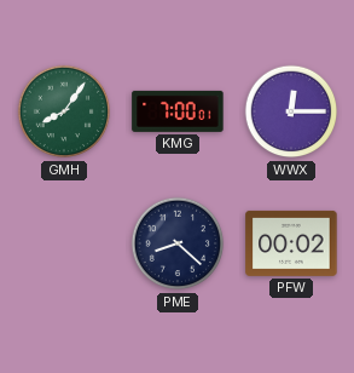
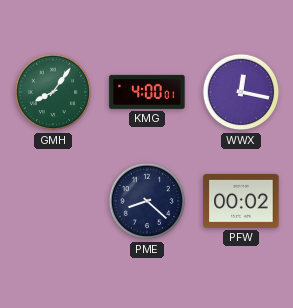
KMG: 7:00 -> 4:00 (147, 92)
WWX: 12:15 -> 12:17 (241, 92)
